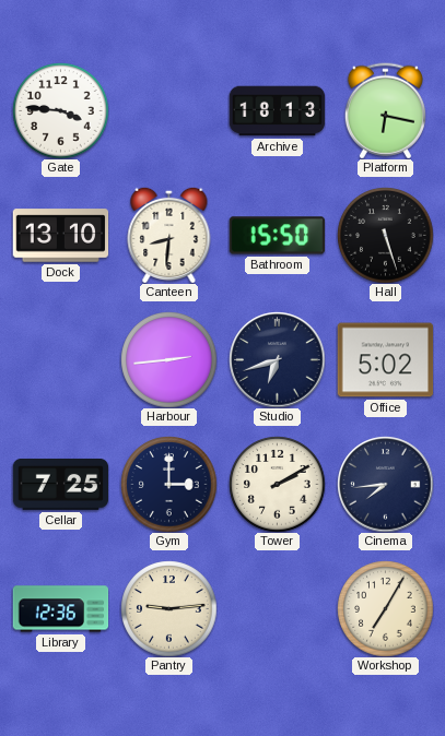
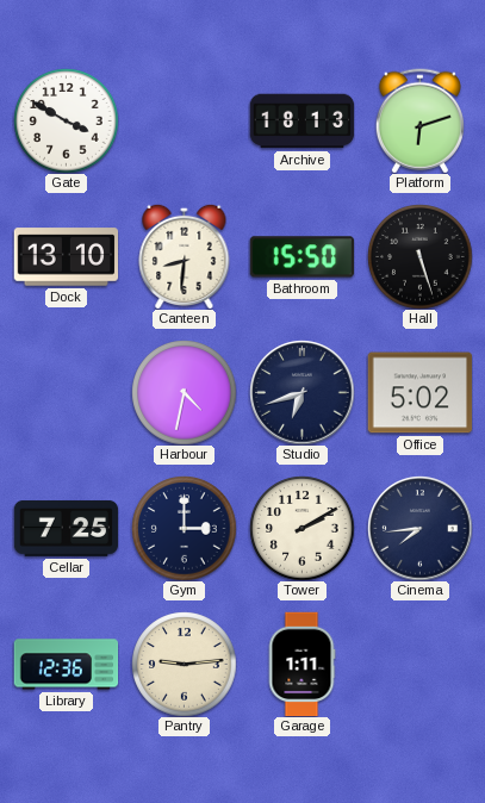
Gate: 3:46 -> 3:50 (66, 120)
Platform: 6:17 -> 6:12 (419, 120)
Harbour: 2:44 -> 4:32 (184, 392)
Garage: none -> 1:11 (301, 664)
Workshop: 7:05 -> none (385, 608)
